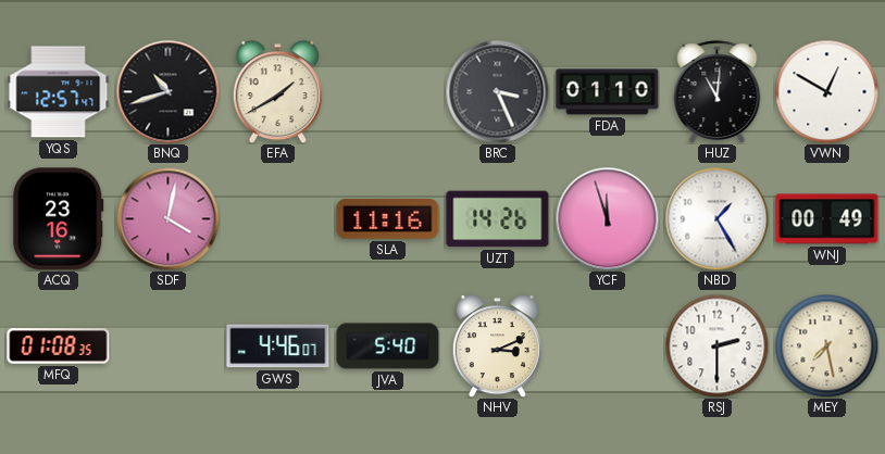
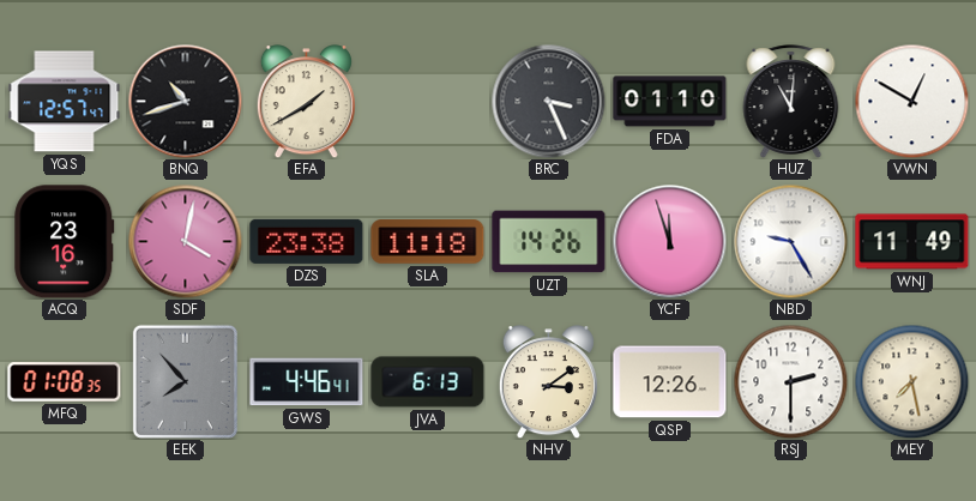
DZS: none -> 23:38 (307, 241)
SLA: 11:16 -> 11:18 (428, 242)
NBD: 1:25 -> 9:25 (790, 241)
WNJ: 00:49 -> 11:49 (912, 242)
EEK: none -> 7:53 (185, 381)
GWS: 4:46:07 -> 4:46:41 (307, 382)
JVA: 5:40 -> 6:13 (428, 382)
NHV: 3:11 -> 3:09 (548, 382)
QSP: none -> 12:26 (670, 382)
